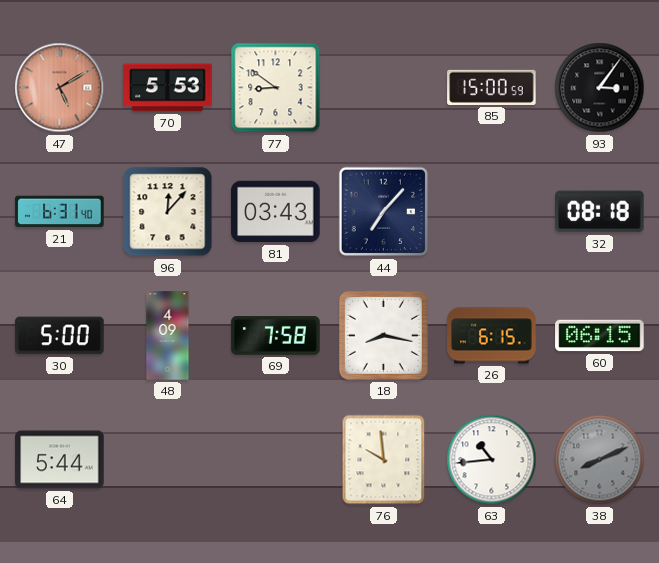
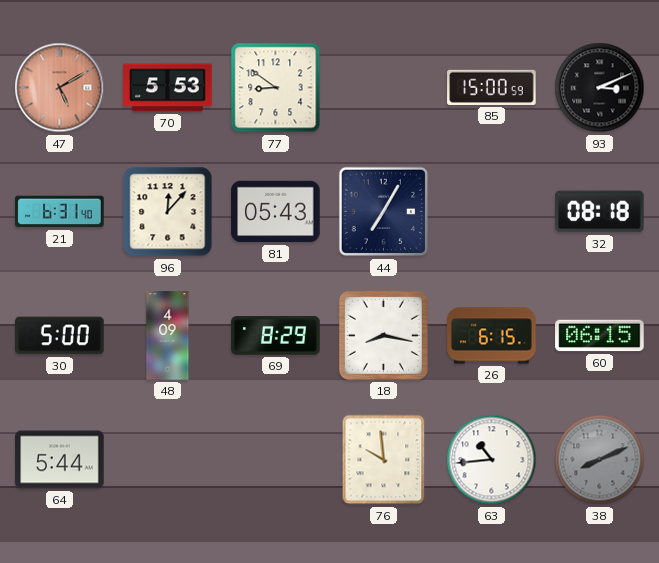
93: 3:06 -> 3:11 (600, 88)
81: 03:43 -> 05:43 (276, 212)
44: 7:07 -> 7:05 (384, 212)
69: 7:58 -> 8:29 (276, 336)
